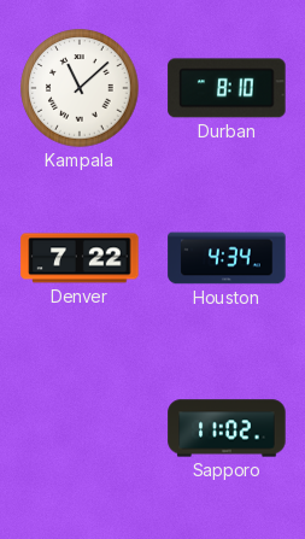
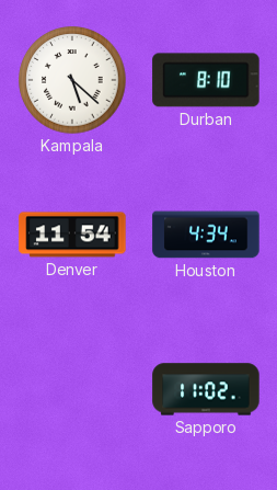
Kampala: 11:08 -> 5:22 (72, 80)
Denver: 7:22 -> 11:54 (72, 235)
